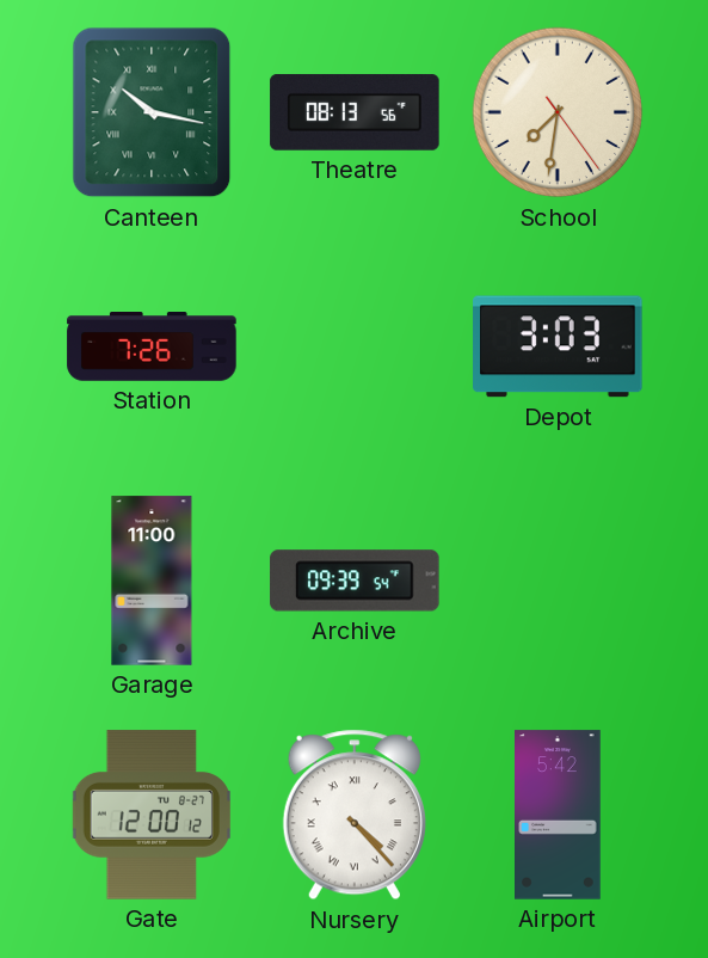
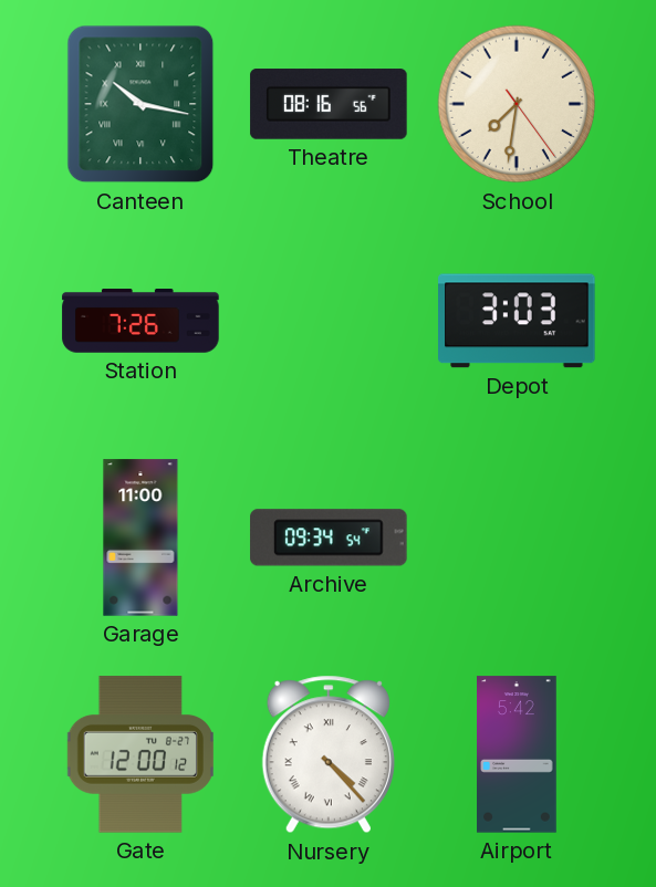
Theatre: 08:13 -> 08:16 (329, 104)
Archive: 09:39 -> 09:34 (329, 538)
